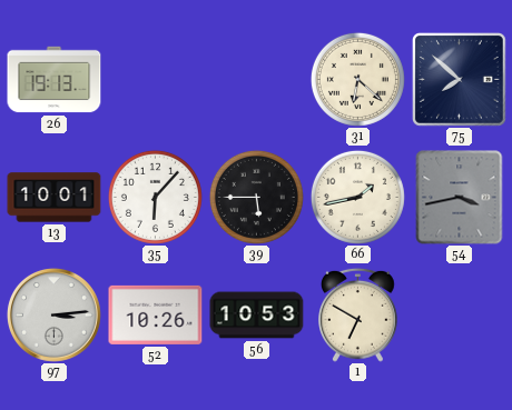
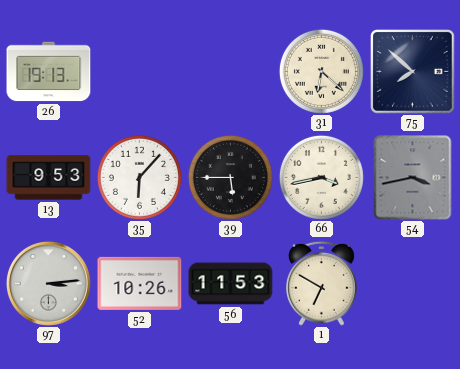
13: 10:01 -> 9:53 (49, 178)
66: 1:43 -> 3:43 (321, 177)
56: 10:53 -> 11:53 (231, 284)
